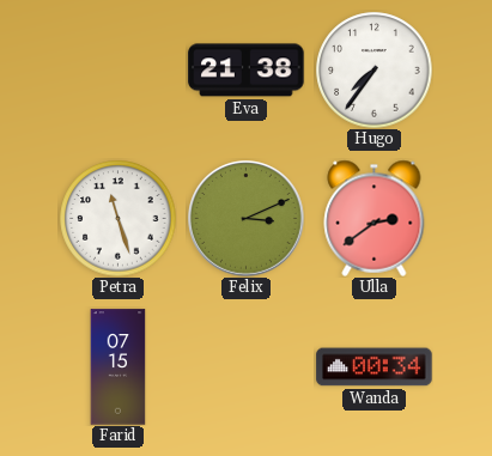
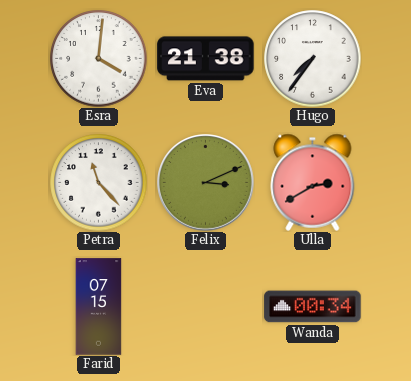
Esra: none -> 4:01 (99, 59)
Petra: 11:27 -> 11:23 (99, 183)
Ulla: 2:39 -> 2:40 (313, 182)
